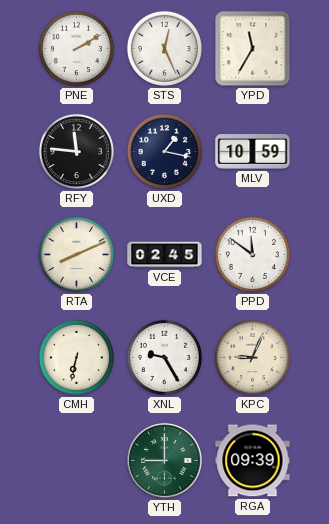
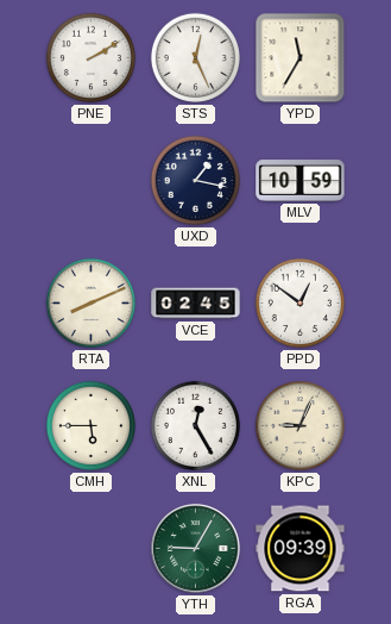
RFY: 11:46 -> none (76, 151)
PPD: 11:51 -> 12:51 (299, 302)
CMH: 6:32 -> 5:45 (90, 425)
XNL: 9:25 -> 12:25 (195, 425)
YTH: 9:00 -> 9:05 (196, 549)
